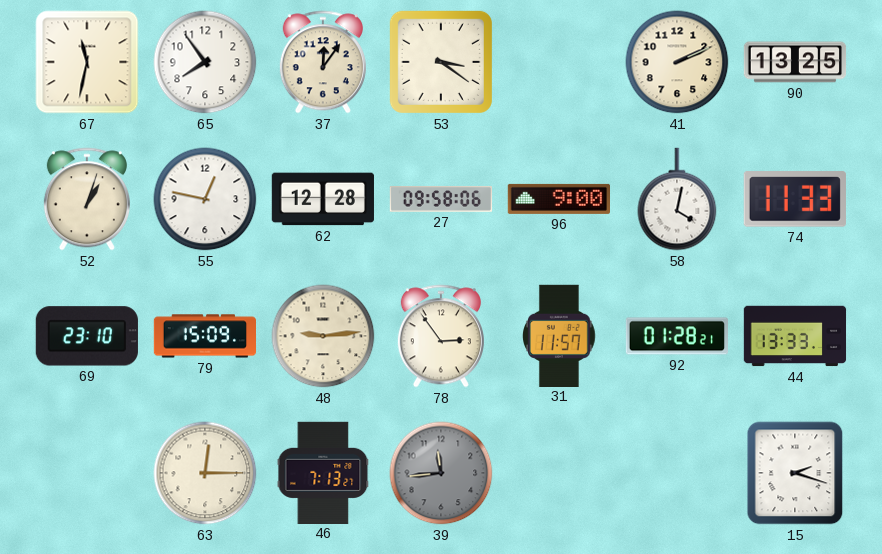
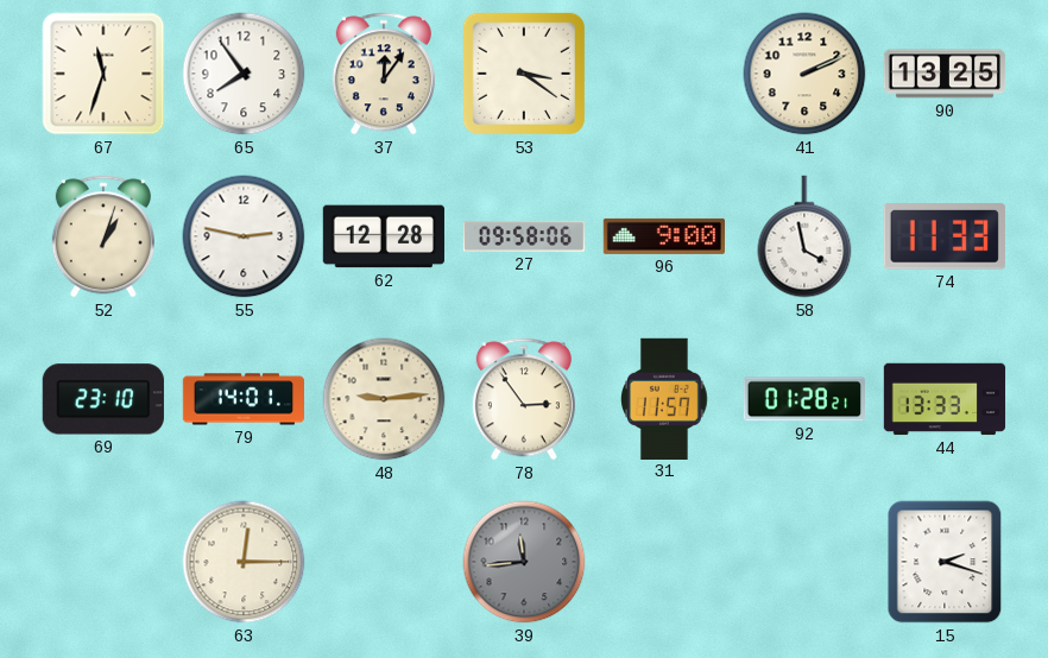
67: 11:32 -> 11:33 (103, 74)
55: 12:47 -> 2:47 (244, 236)
58: 4:02 -> 3:58 (804, 236)
79: 15:09 -> 14:01 (244, 399)
46: 7:13 -> none (323, 472)
